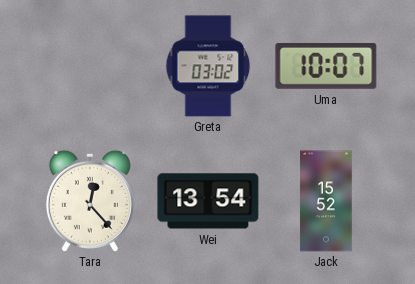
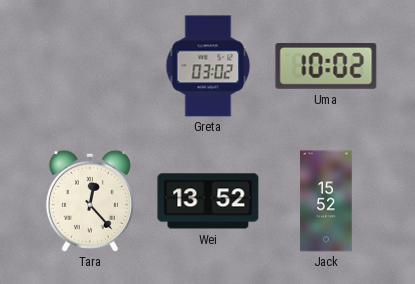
Uma: 10:07 -> 10:02 (326, 66)
Wei: 13:54 -> 13:52 (208, 201)
